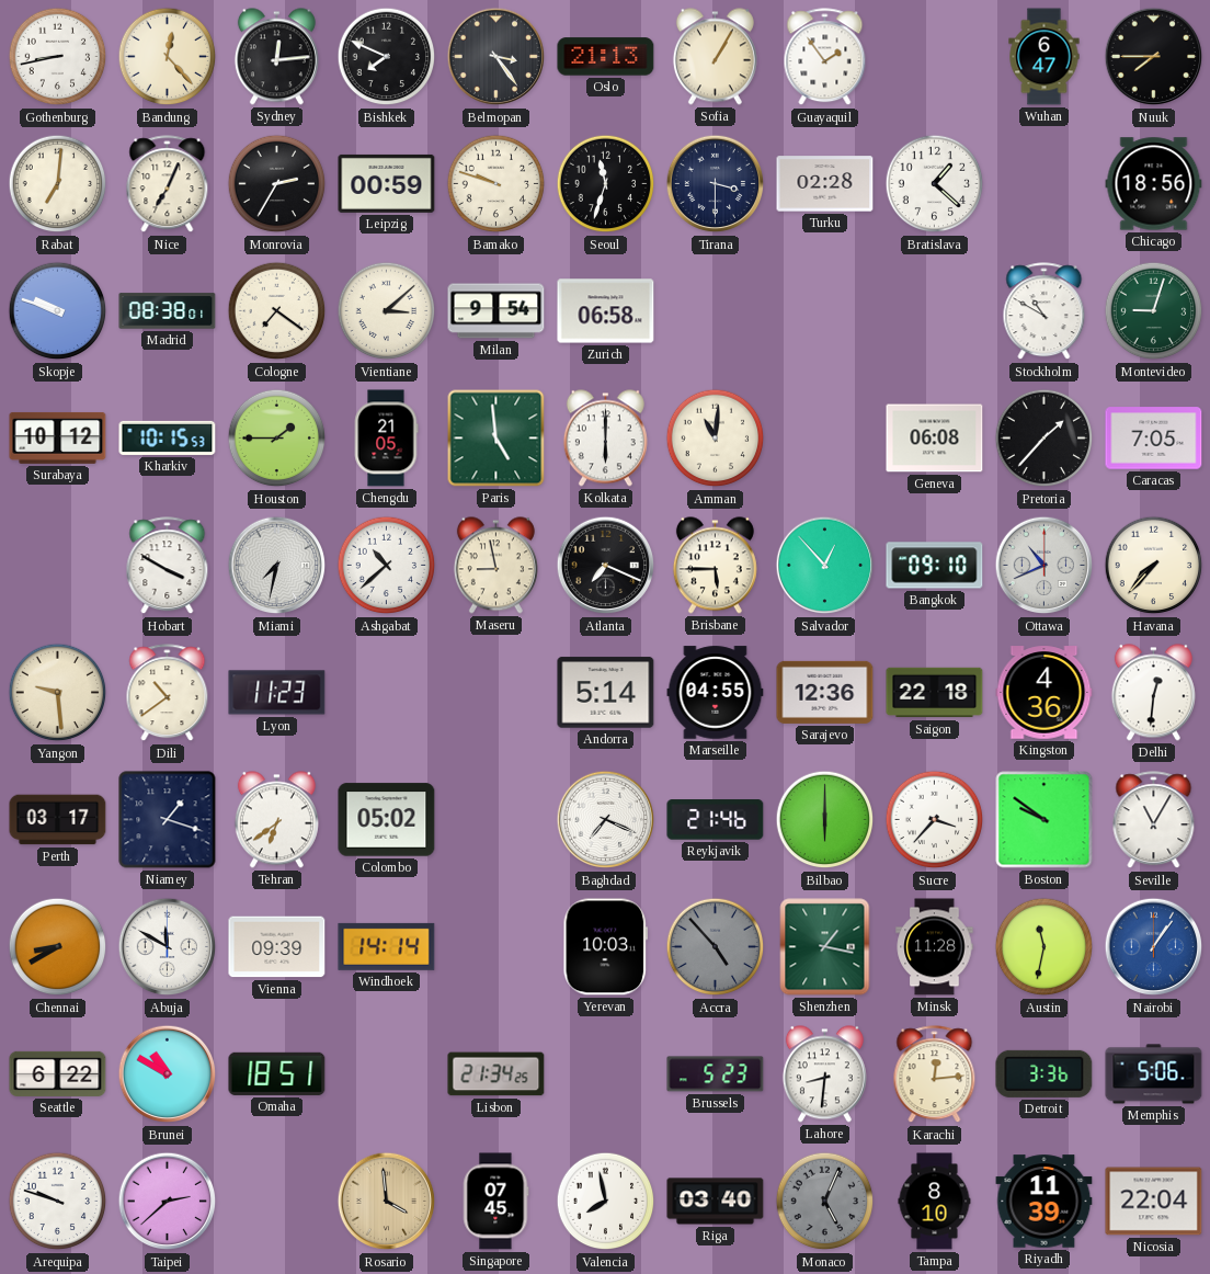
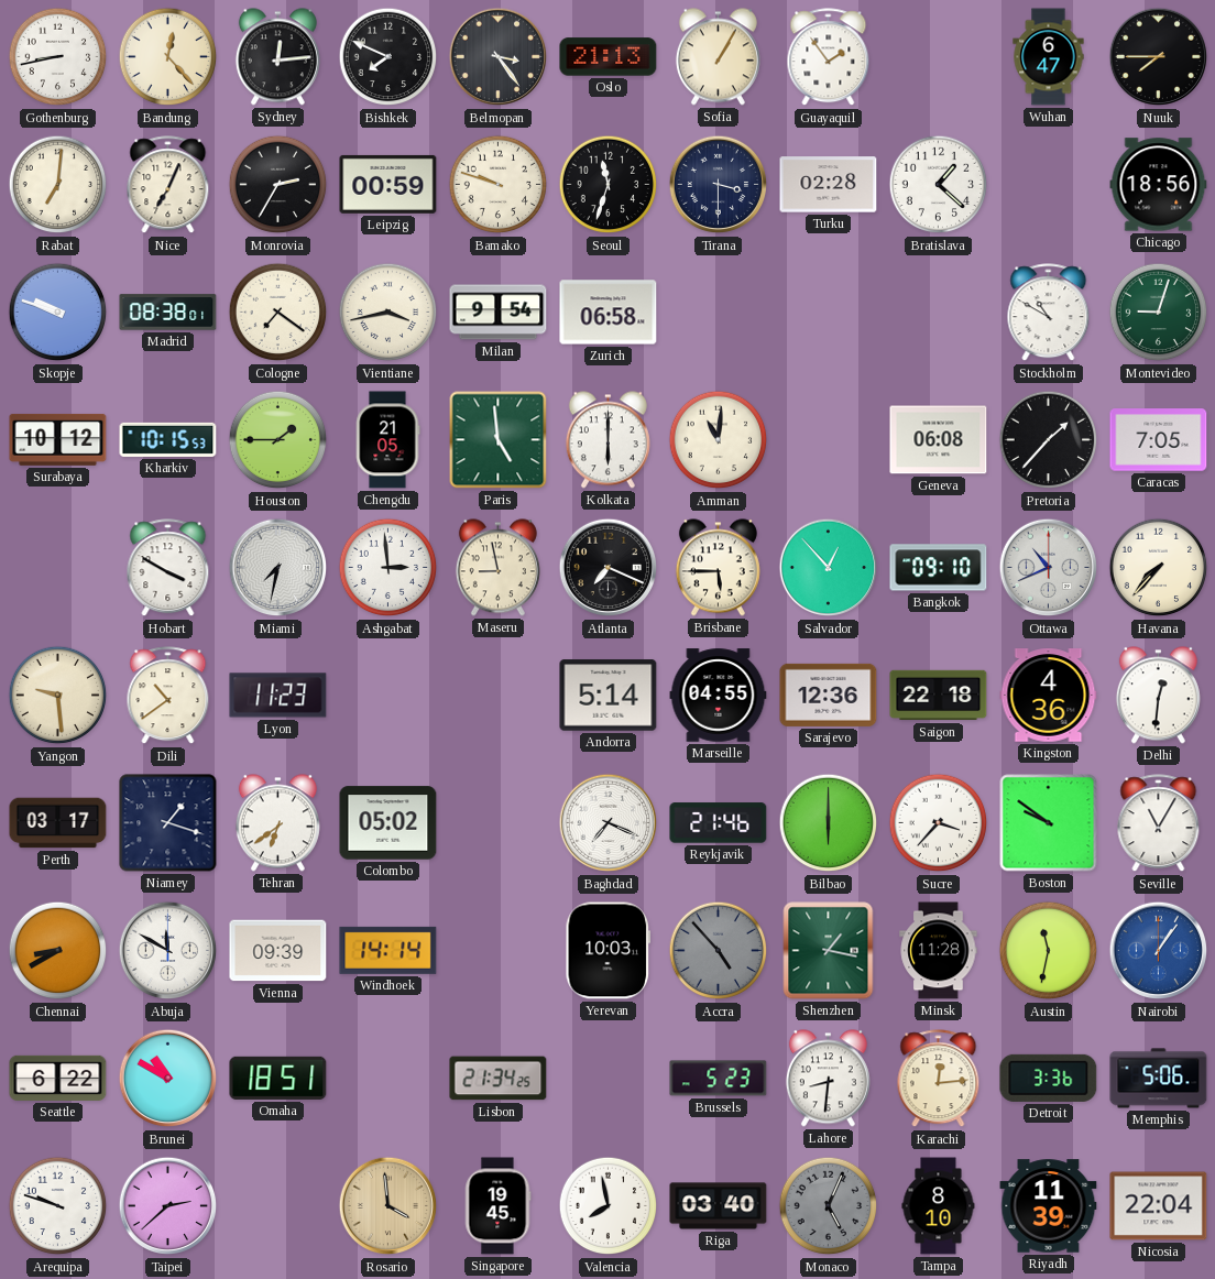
Vientiane: 3:08 -> 3:43 (388, 313)
Ashgabat: 10:38 -> 2:59 (388, 568)
Singapore: 07:45 -> 19:45 (497, 1206)
